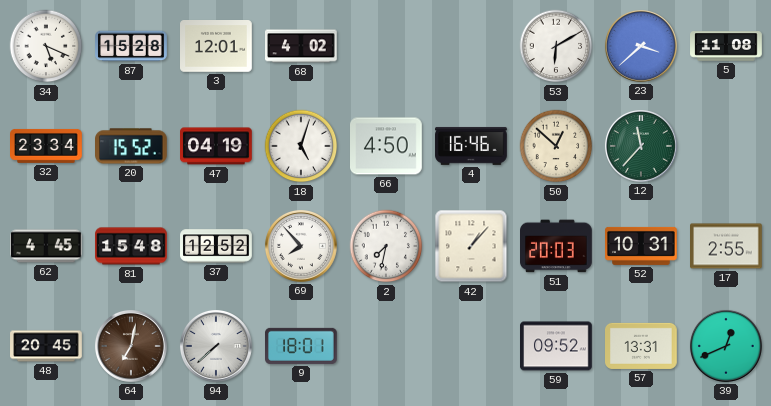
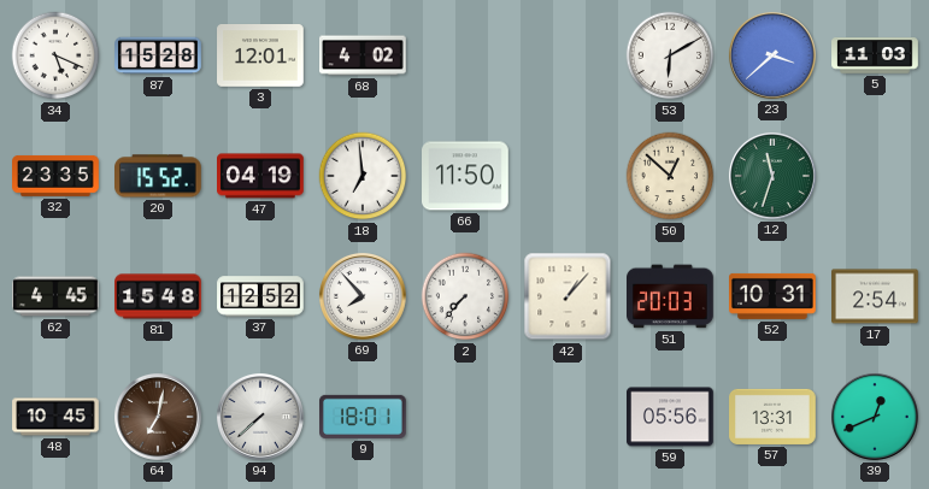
5: 11:08 -> 11:03 (875, 55)
32: 23:34 -> 23:35 (55, 176)
18: 5:03 -> 6:59 (363, 176)
66: 4:50 -> 11:50 (466, 176)
4: 16:46 -> none (471, 146)
12: 11:37 -> 11:33 (772, 176)
2: 7:32 -> 7:37 (465, 296)
17: 2:55 -> 2:54 (876, 296)
48: 20:45 -> 10:45 (55, 417)
59: 09:52 -> 05:56 (671, 417)
